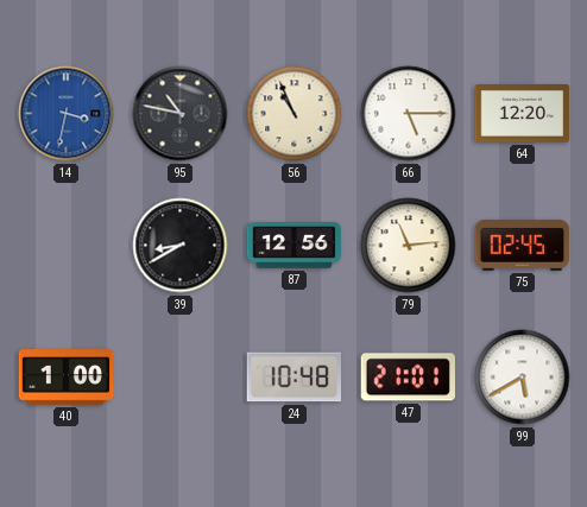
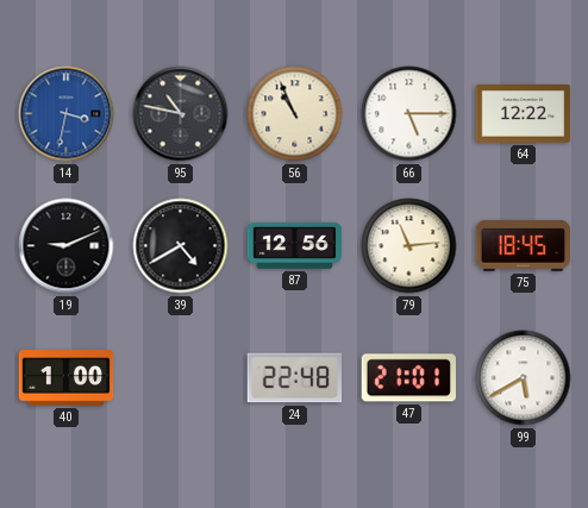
64: 12:20 -> 12:22 (524, 114)
19: none -> 9:11 (67, 246)
39: 8:40 -> 4:40 (181, 246)
75: 02:45 -> 18:45 (524, 245)
24: 10:48 -> 22:48 (294, 378)
